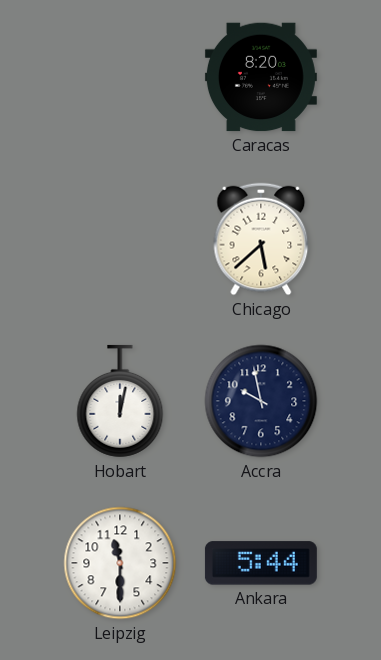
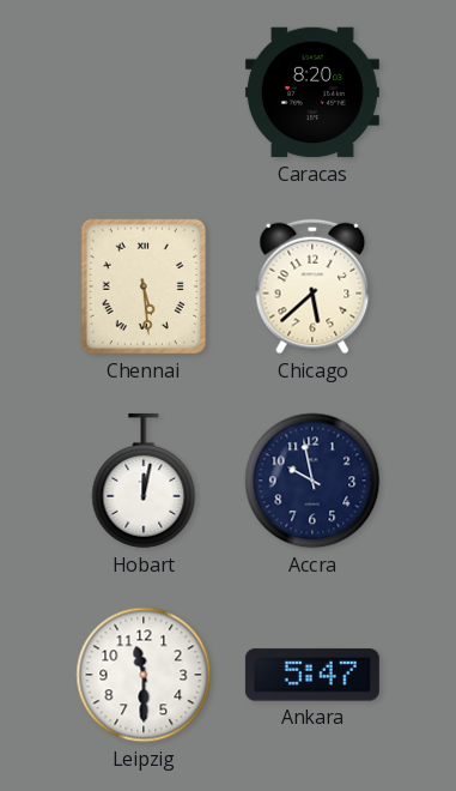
Chennai: none -> 5:29 (142, 286)
Ankara: 5:44 -> 5:47 (312, 675)
